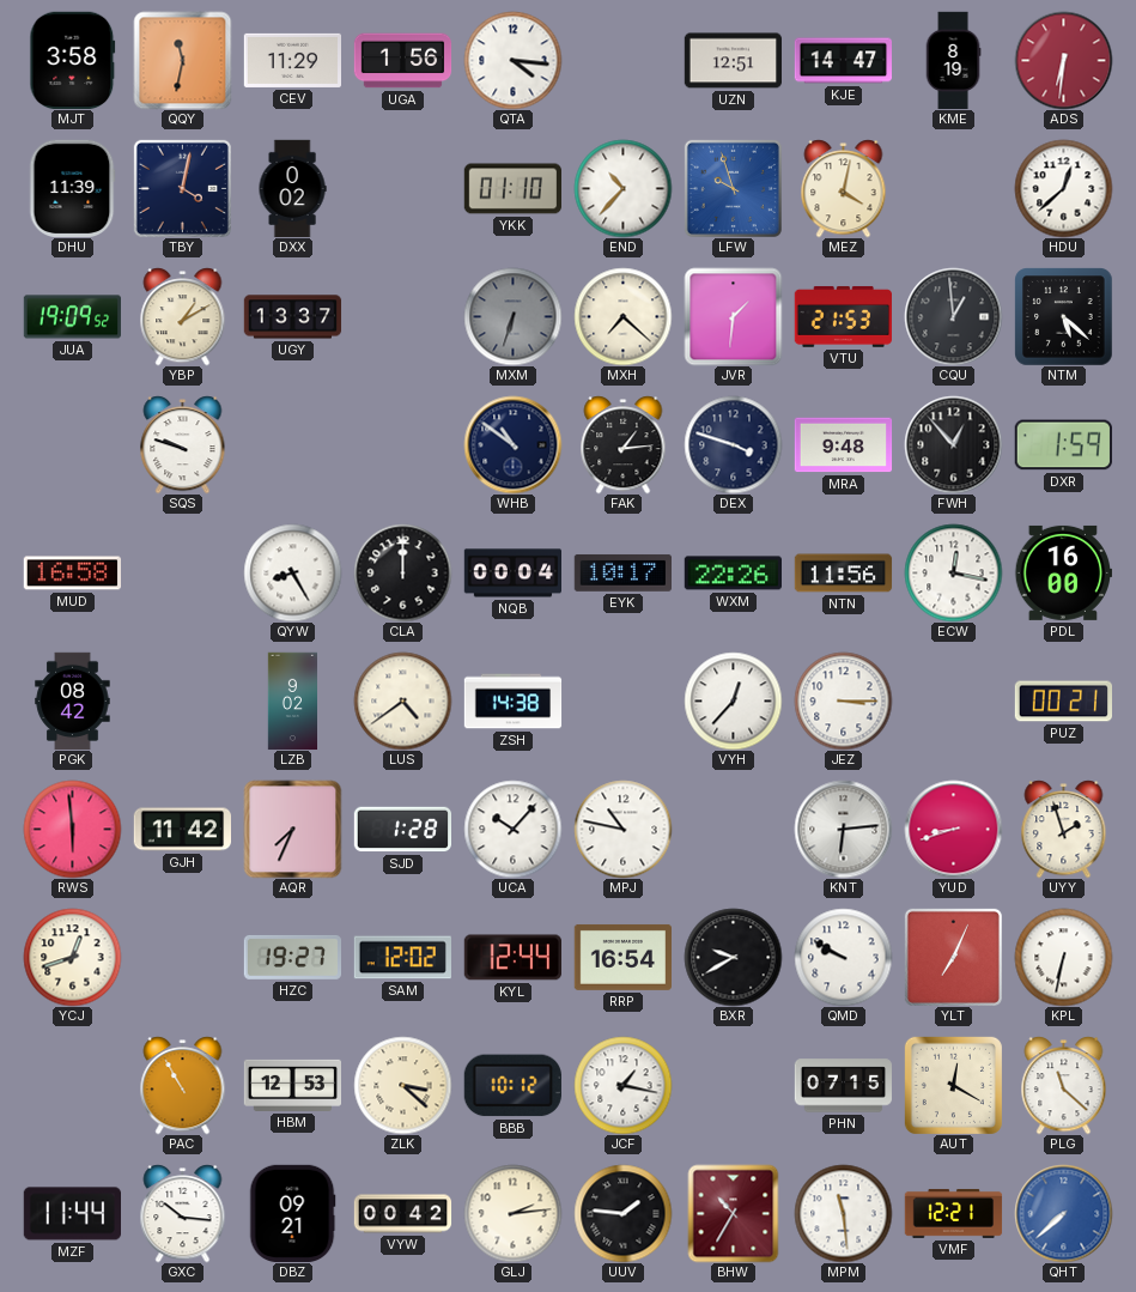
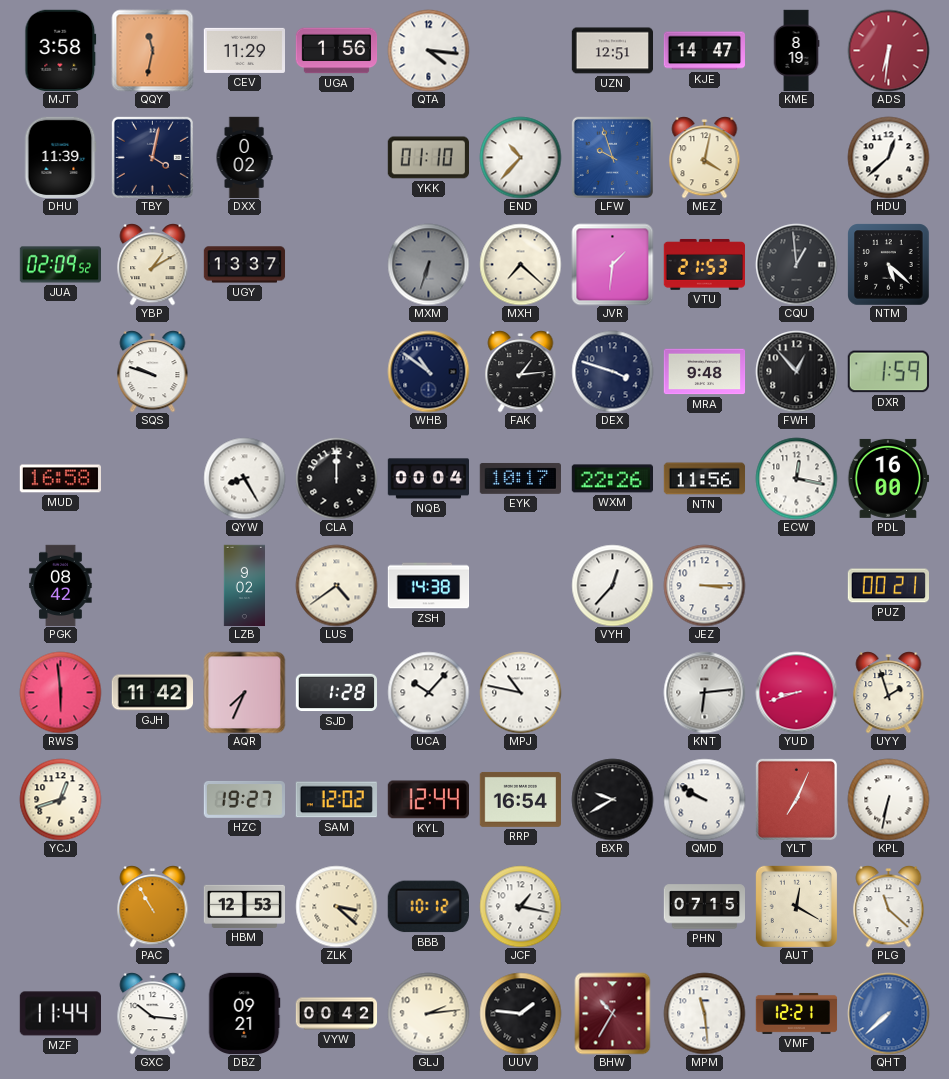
JUA: 19:09 -> 02:09 (60, 265)
